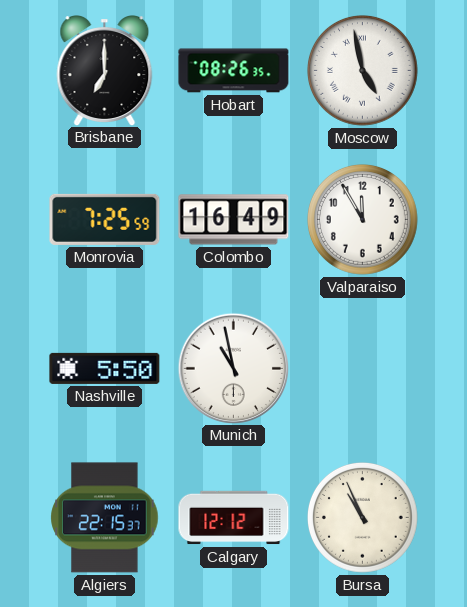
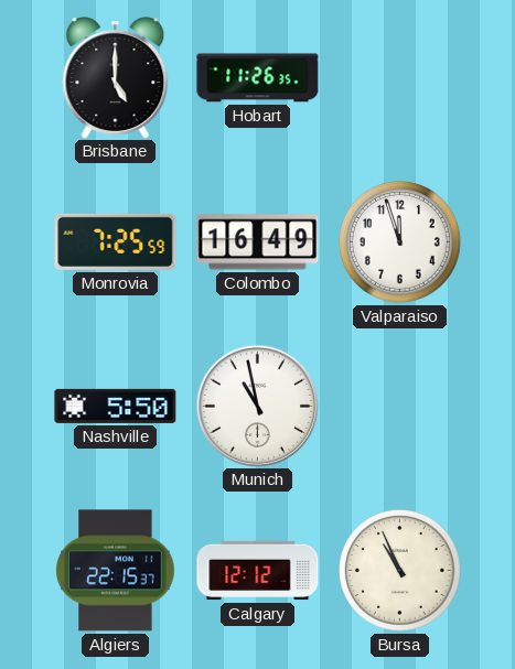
Brisbane: 7:00 -> 5:00 (116, 78)
Hobart: 08:26 -> 11:26 (258, 78)
Moscow: 4:58 -> none (363, 71)
Valparaiso: 11:55 -> 11:57 (400, 242)
